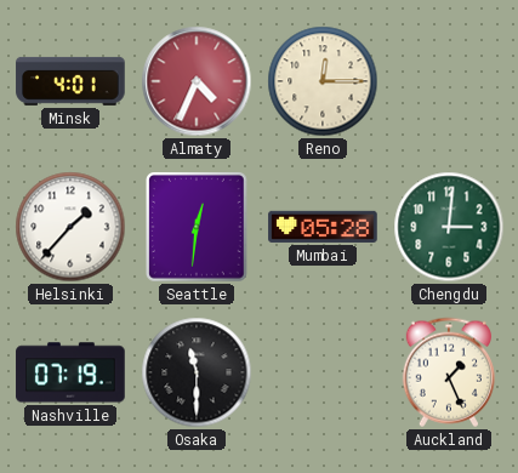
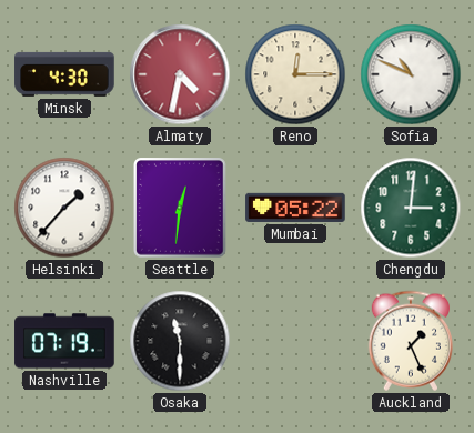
Minsk: 4:01 -> 4:30 (64, 74)
Almaty: 4:34 -> 4:32 (180, 74)
Sofia: none -> 10:49 (411, 74)
Mumbai: 05:28 -> 05:22 (295, 208)
